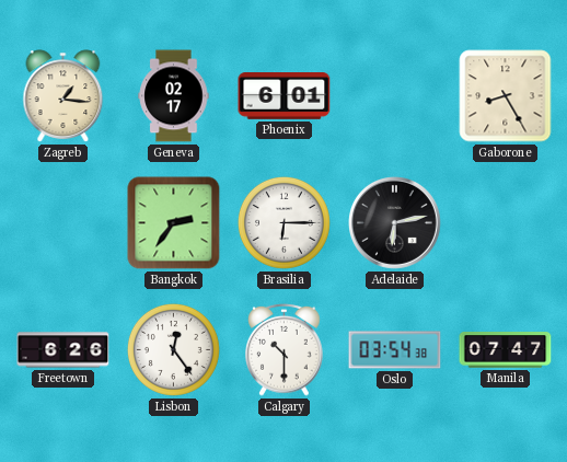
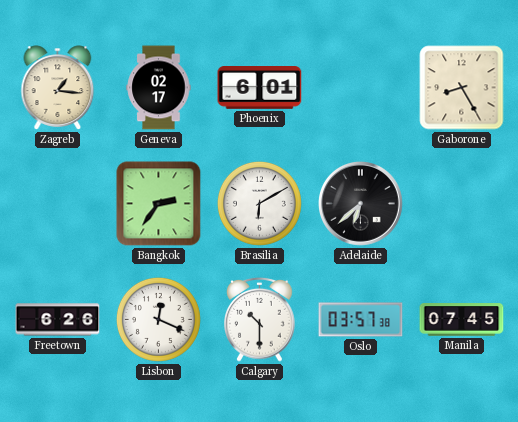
Brasilia: 6:15 -> 6:10 (259, 203)
Adelaide: 6:13 -> 6:38 (361, 204)
Lisbon: 12:24 -> 12:19 (158, 319)
Oslo: 03:54 -> 03:57 (361, 320)
Manila: 07:47 -> 07:45 (462, 320)
